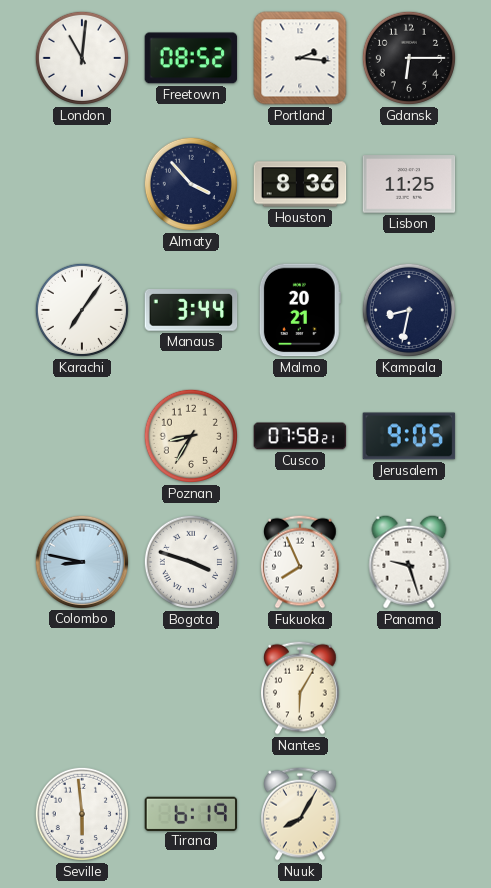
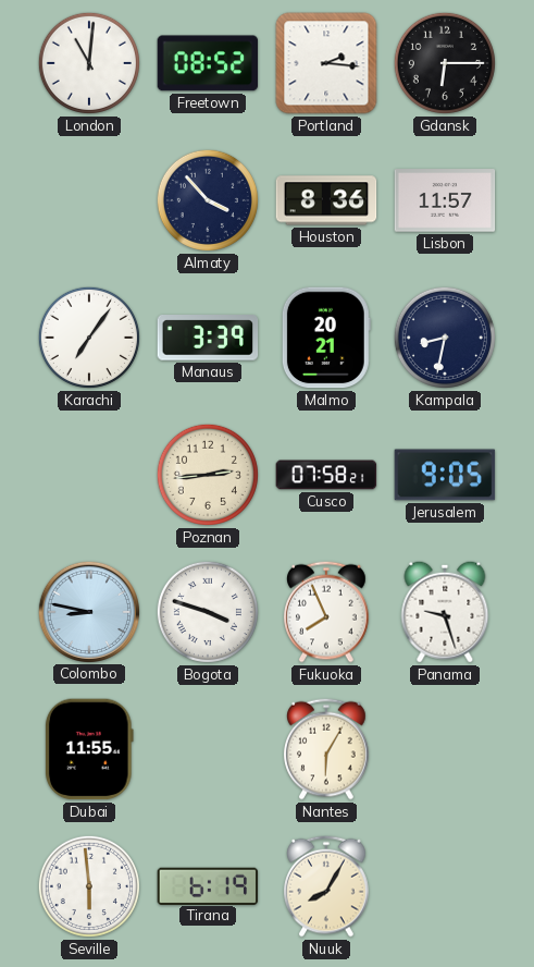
Lisbon: 11:25 -> 11:57 (445, 200)
Manaus: 3:44 -> 3:39 (208, 339)
Poznan: 8:35 -> 2:44 (208, 475)
Dubai: none -> 11:55 (89, 749)
